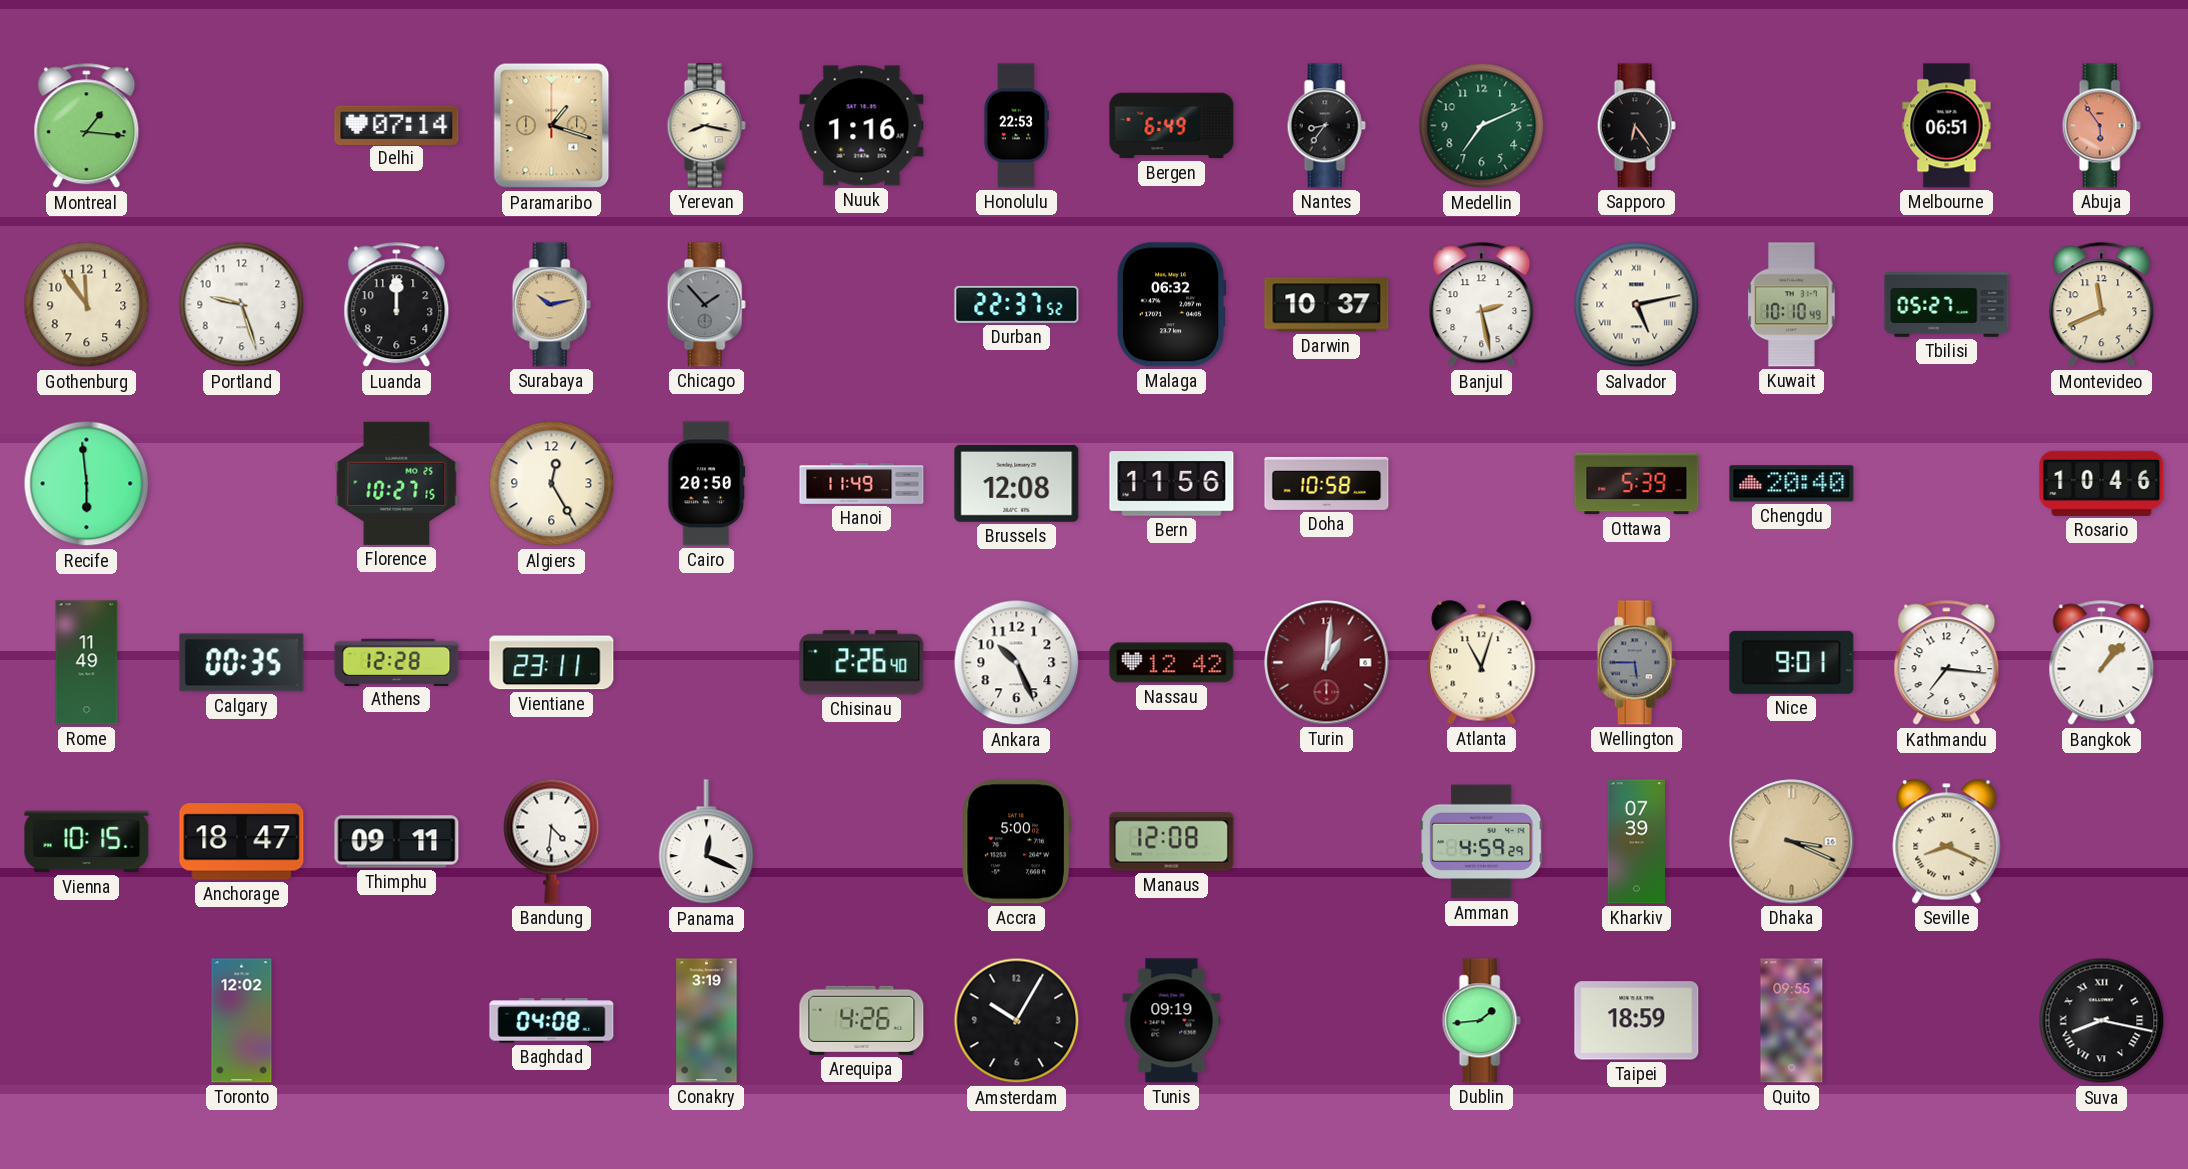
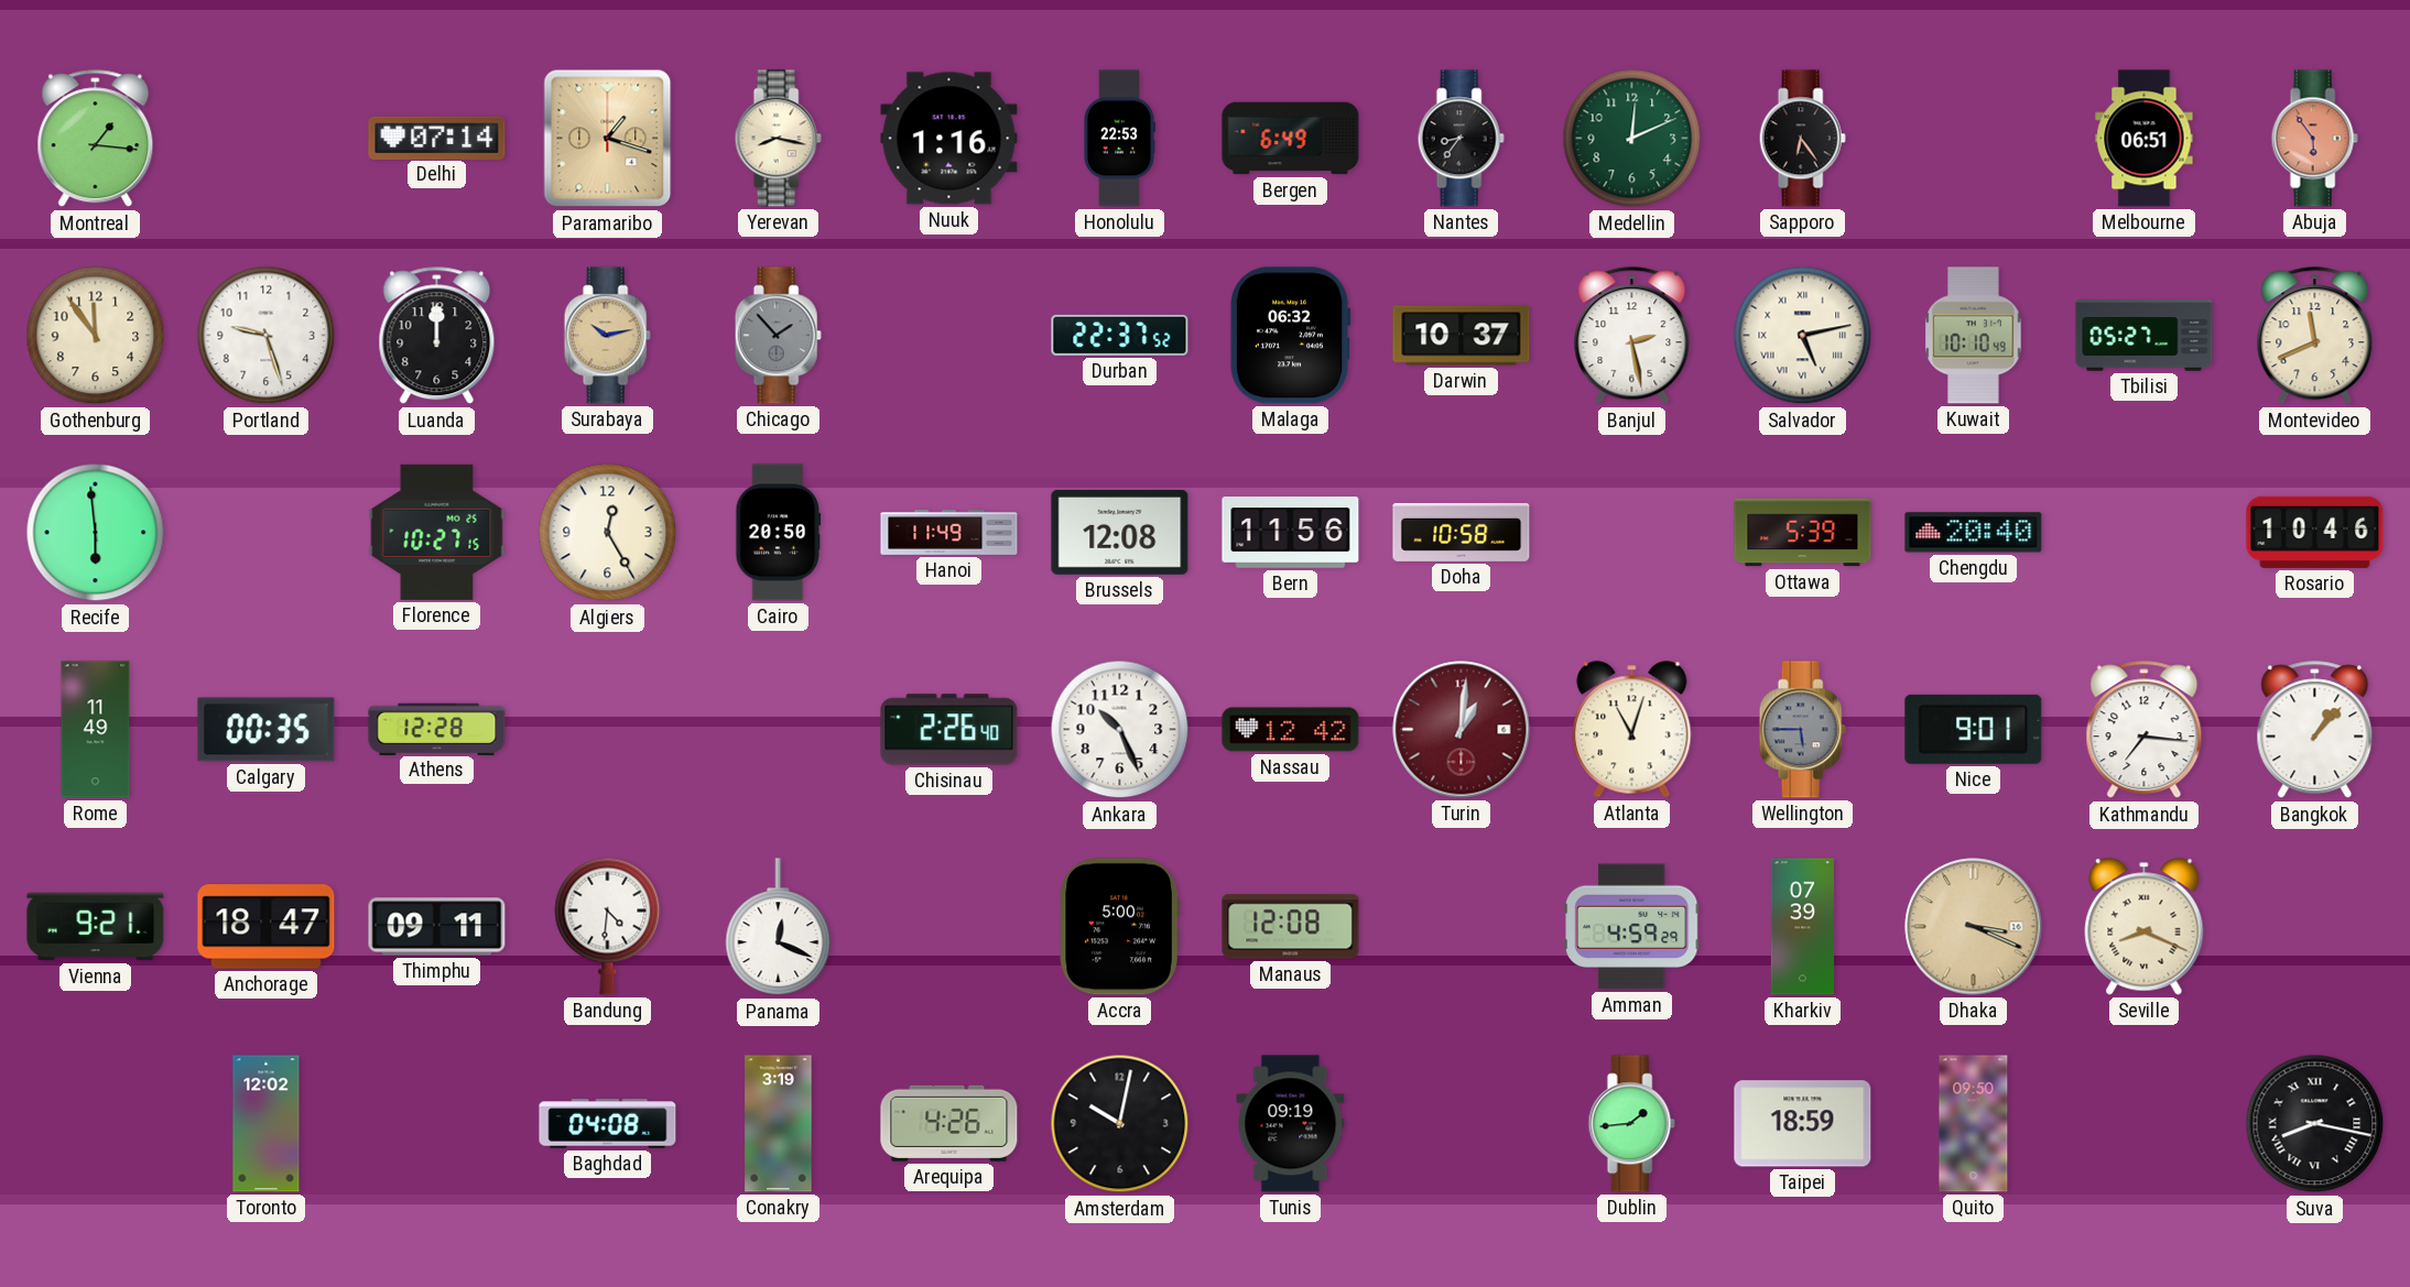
Medellin: 7:11 -> 12:11 (1632, 139)
Vientiane: 23:11 -> none (552, 663)
Vienna: 10:15 -> 9:21 (96, 927)
Amsterdam: 10:05 -> 10:02 (1120, 1124)
Quito: 09:55 -> 09:50 (1974, 1124)
